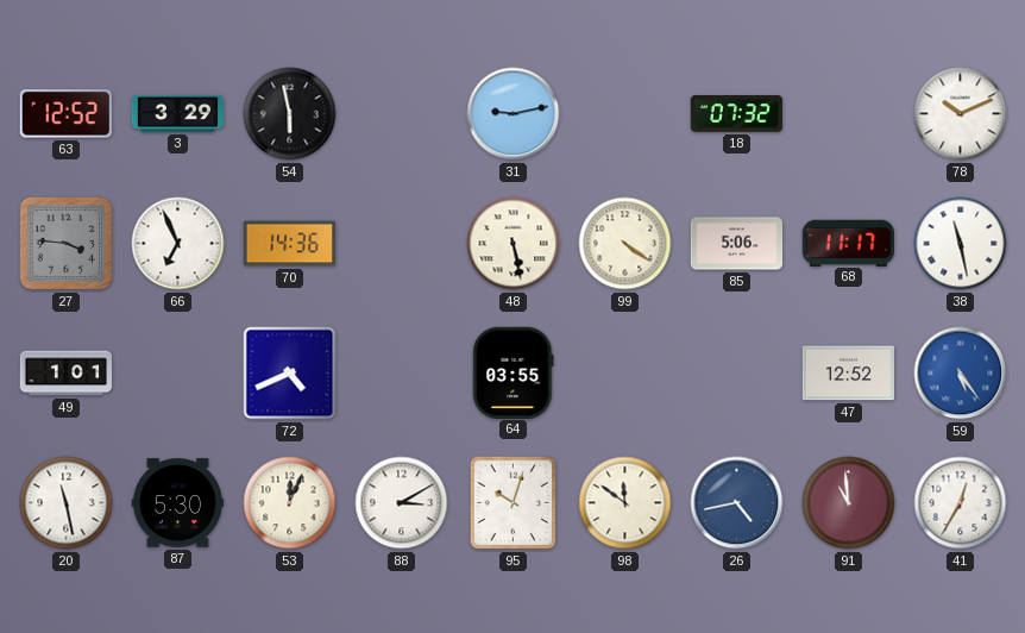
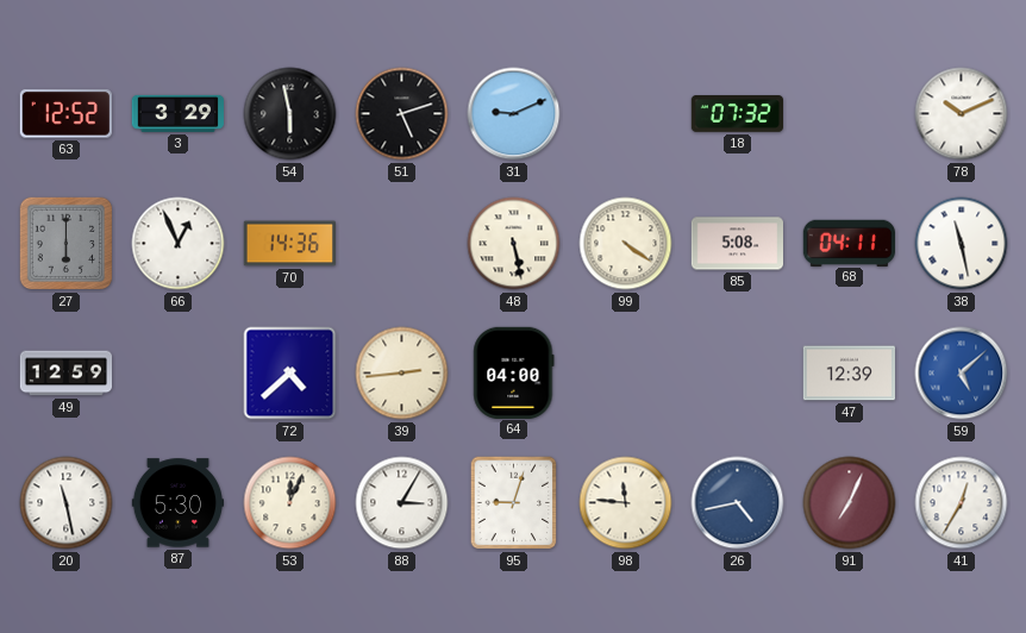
51: none -> 5:12 (402, 114)
31: 9:13 -> 9:11 (514, 114)
27: 3:46 -> 6:00 (67, 244)
66: 6:56 -> 12:56 (179, 244)
85: 5:06 -> 5:08 (737, 244)
68: 11:17 -> 04:11 (849, 243)
49: 1:01 -> 12:59 (67, 374)
72: 4:41 -> 4:38 (290, 374)
39: none -> 2:44 (402, 374)
64: 03:55 -> 04:00 (514, 372)
47: 12:52 -> 12:39 (849, 374)
59: 5:24 -> 5:08 (962, 374)
88: 3:10 -> 3:05 (402, 503)
95: 10:03 -> 9:03 (514, 503)
98: 11:51 -> 11:46 (626, 503)
91: 10:59 -> 7:04 (850, 503)
